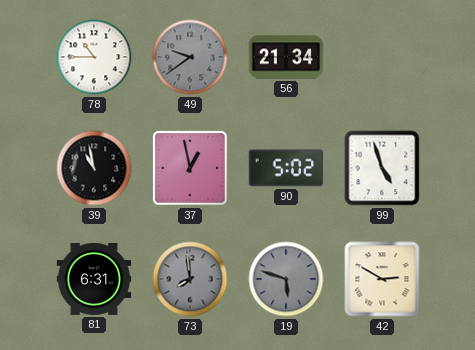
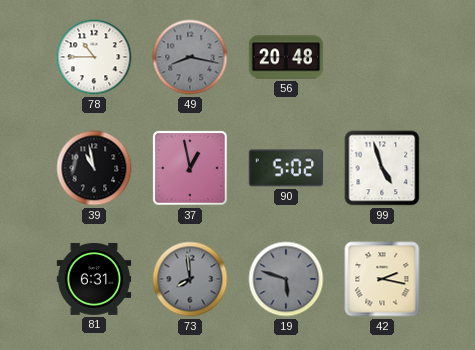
49: 9:39 -> 8:17 (190, 57)
56: 21:34 -> 20:48 (286, 57)
42: 2:50 -> 2:17 (382, 279)
